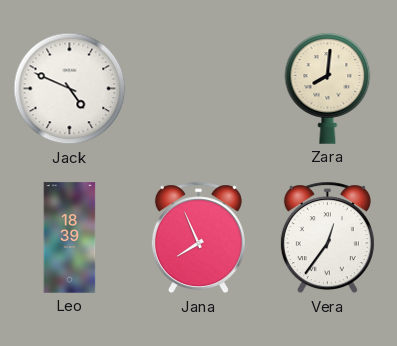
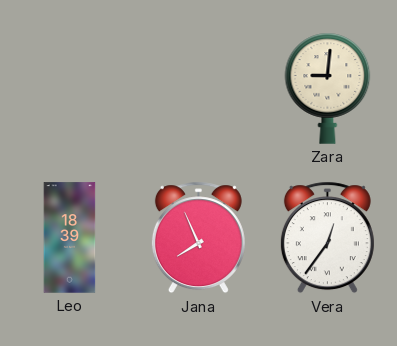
Jack: 4:49 -> none (70, 89)
Zara: 8:01 -> 9:01 (328, 88)
